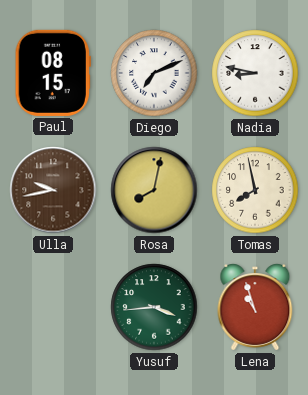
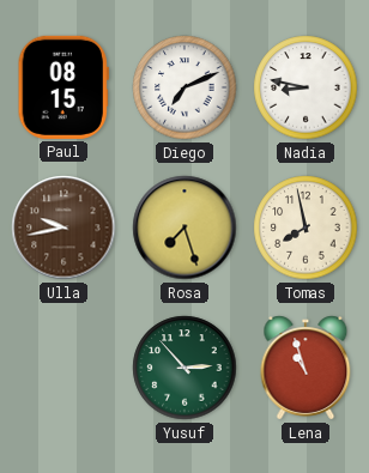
Rosa: 8:02 -> 7:27 (184, 228)
Yusuf: 3:44 -> 2:53 (184, 368)
